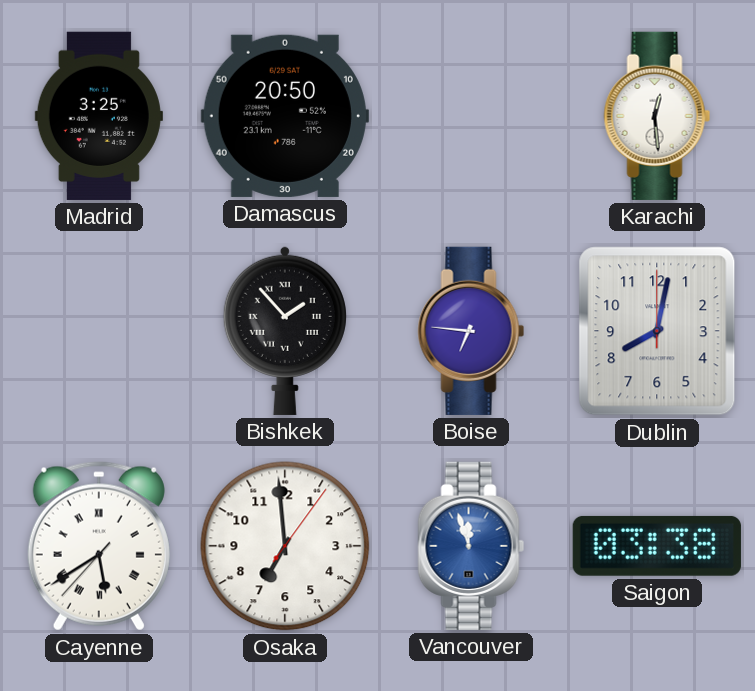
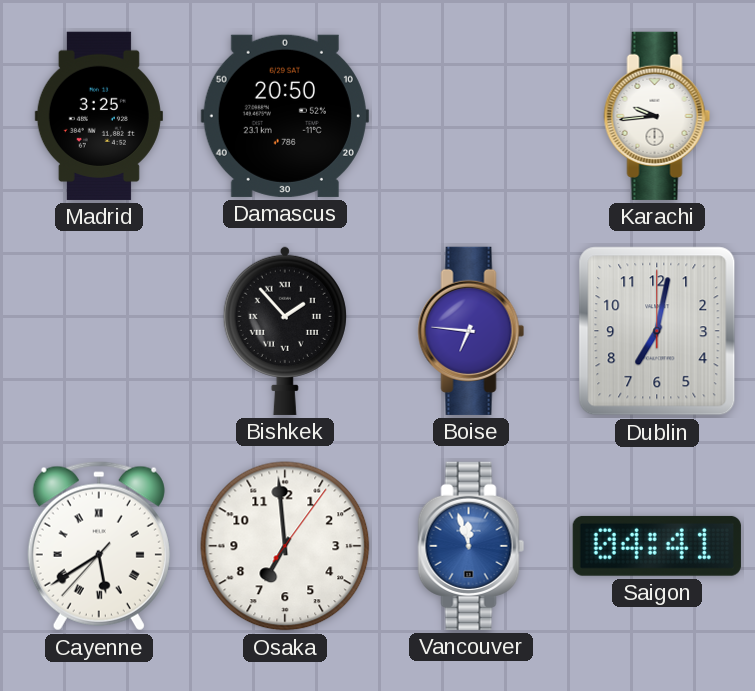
Karachi: 12:29 -> 9:44 (657, 116)
Dublin: 8:02 -> 7:02 (657, 331)
Saigon: 03:38 -> 04:41 (657, 546)
